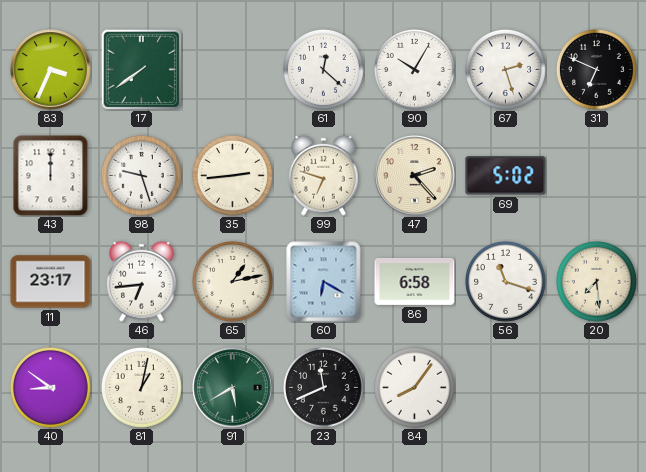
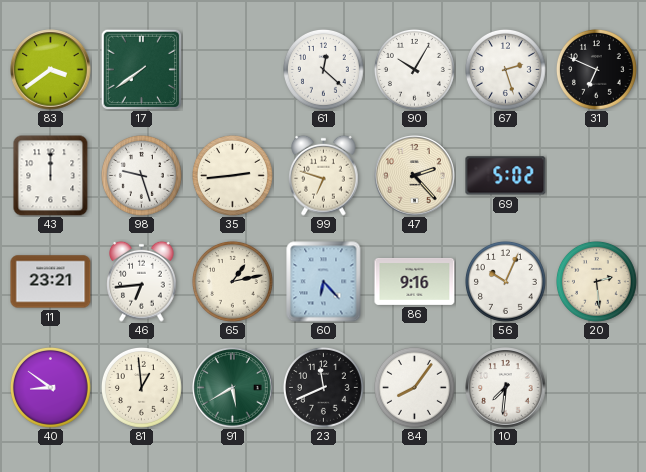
83: 3:34 -> 3:39 (51, 70)
11: 23:17 -> 23:21 (51, 282)
60: 6:20 -> 6:23 (324, 282)
86: 6:58 -> 9:16 (415, 281)
56: 11:18 -> 10:04 (505, 281)
20: 7:29 -> 2:29 (596, 281)
81: 1:02 -> 12:59 (141, 387)
10: none -> 7:31 (506, 388)
